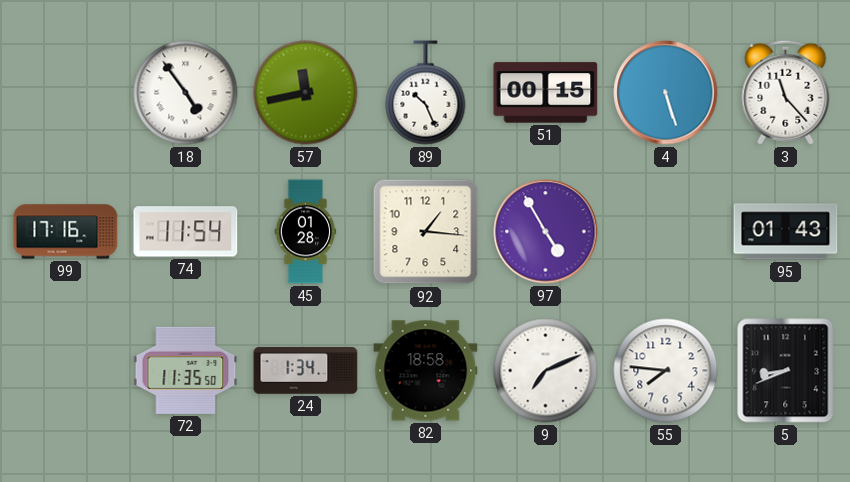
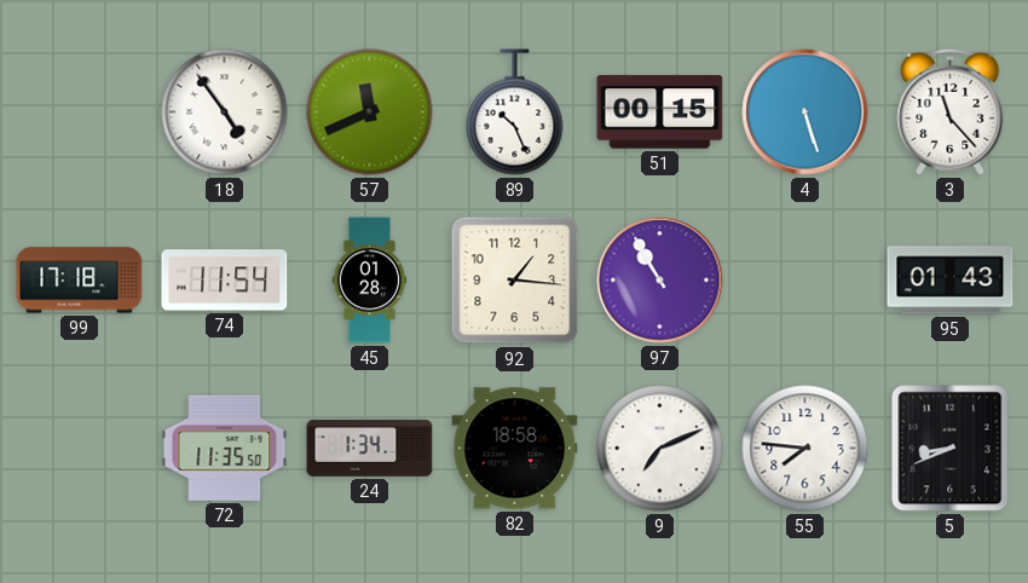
57: 11:43 -> 11:41 (370, 112)
99: 17:16 -> 17:18 (80, 281)
97: 4:55 -> 10:55 (660, 281)
